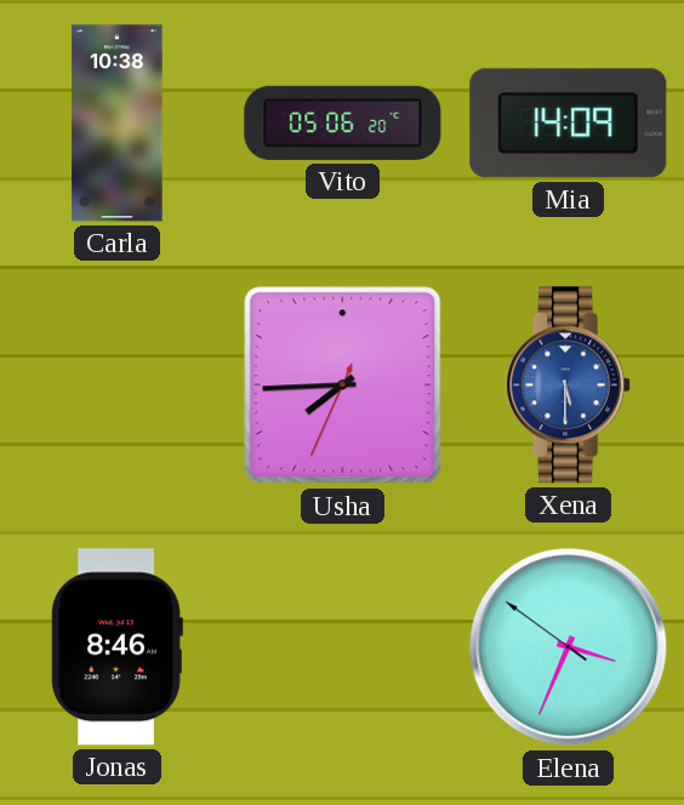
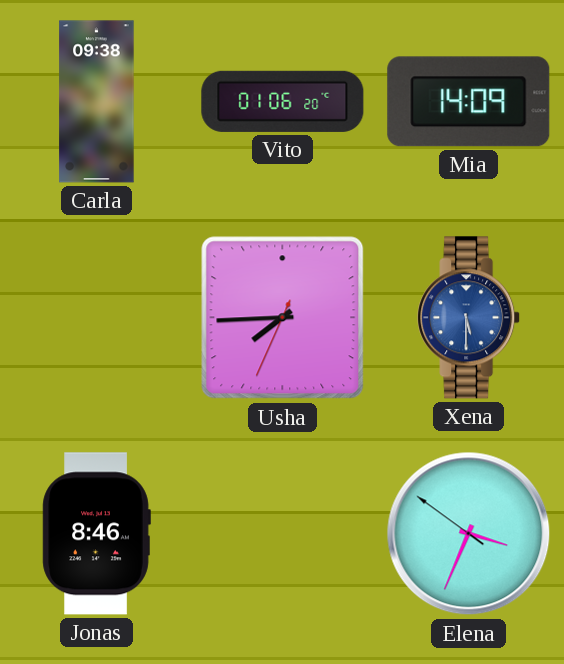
Carla: 10:38 -> 09:38 (97, 102)
Vito: 05:06 -> 01:06 (283, 101)
